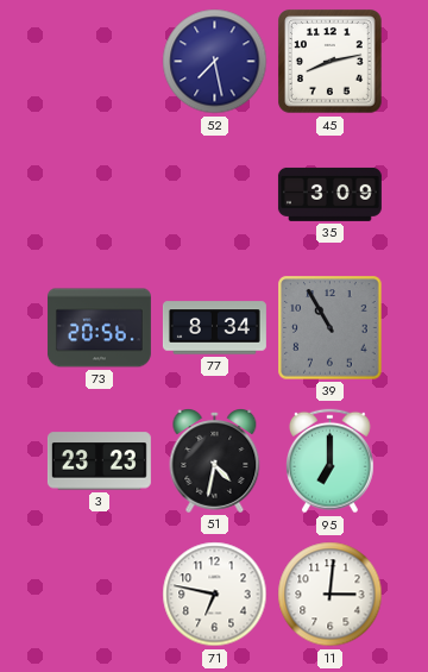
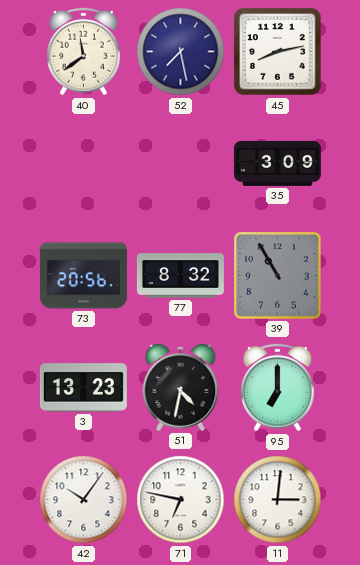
40: none -> 11:39 (84, 52)
77: 8:34 -> 8:32 (180, 276)
3: 23:23 -> 13:23 (83, 388)
42: none -> 10:06 (84, 500)
